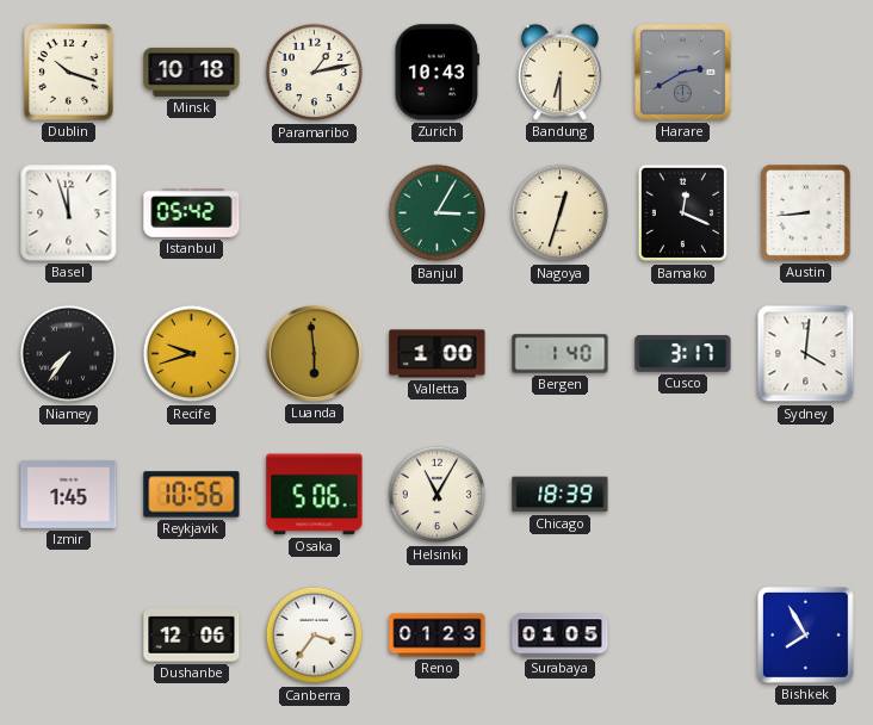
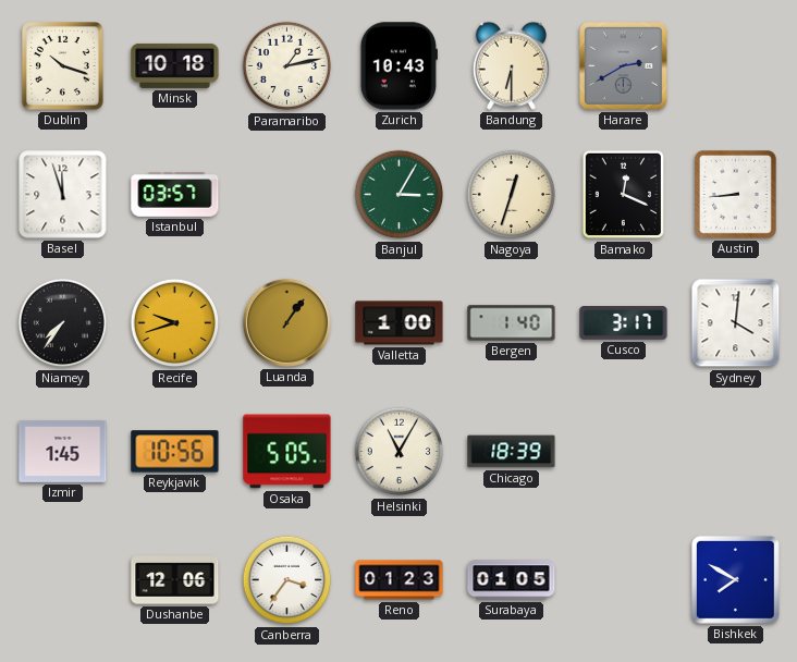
Istanbul: 05:42 -> 03:57 (175, 195)
Luanda: 5:59 -> 1:06 (286, 322)
Osaka: 5:06 -> 5:05 (287, 452)
Bishkek: 7:55 -> 7:50 (736, 580)
